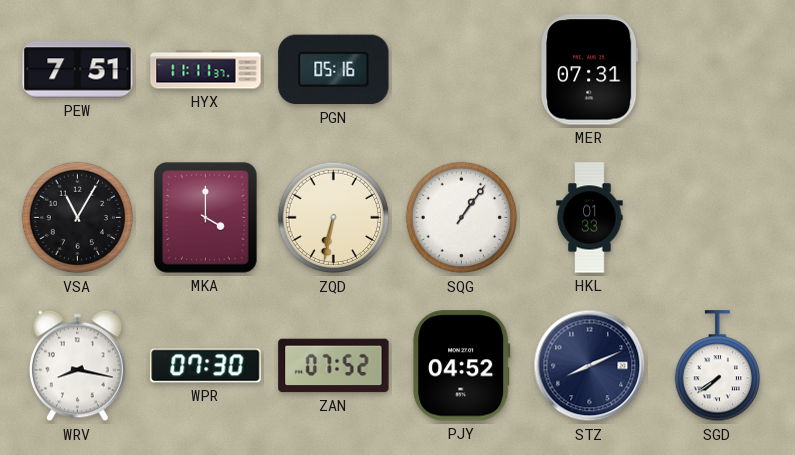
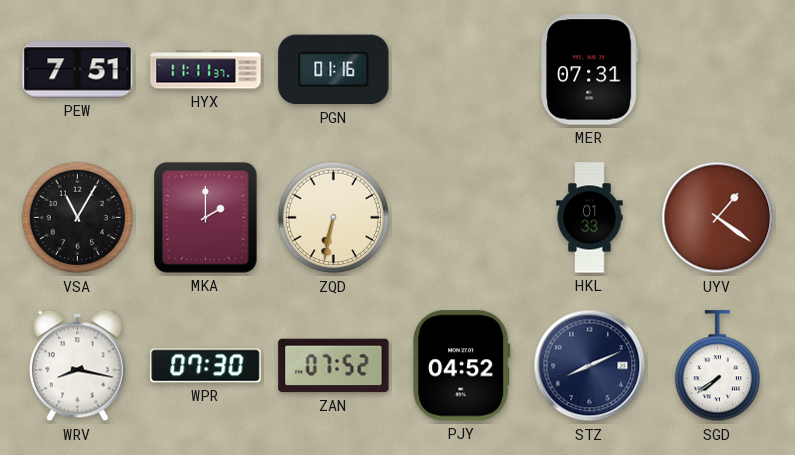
PGN: 05:16 -> 01:16 (334, 70)
MKA: 4:00 -> 2:00 (206, 218)
SQG: 1:06 -> none (462, 218)
UYV: none -> 1:21 (718, 218)
